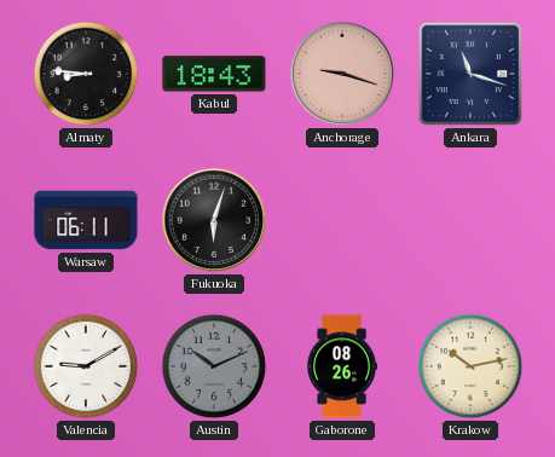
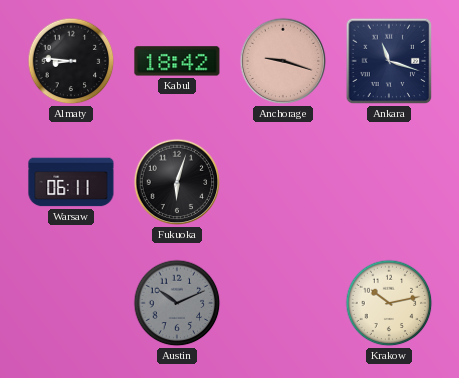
Kabul: 18:43 -> 18:42 (177, 61)
Valencia: 9:10 -> none (86, 366)
Gaborone: 08:26 -> none (343, 366)
